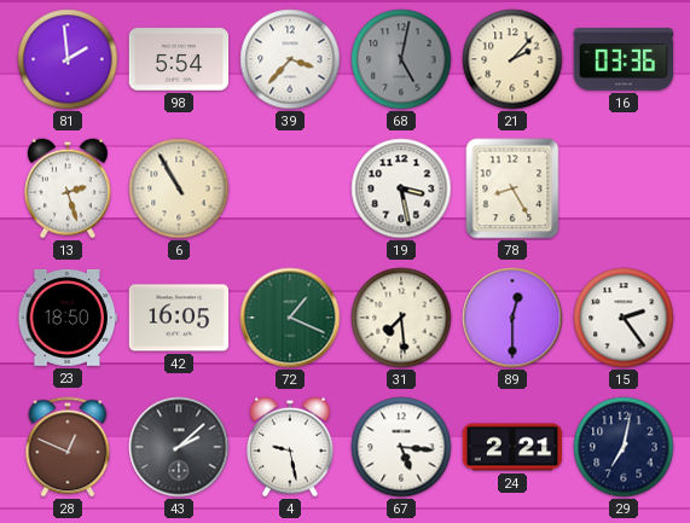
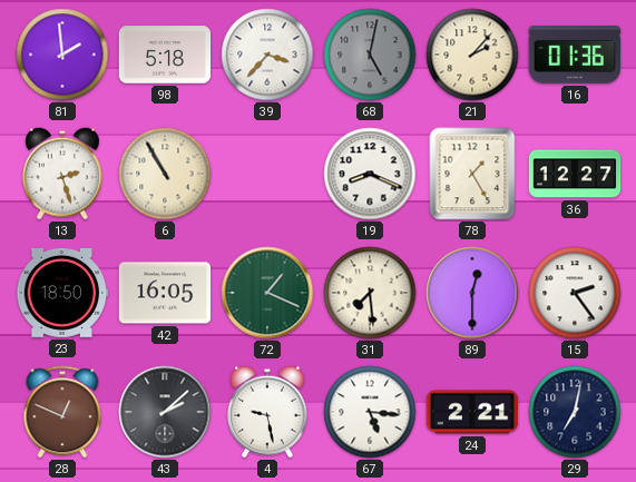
98: 5:54 -> 5:18 (165, 55)
16: 03:36 -> 01:36 (575, 56)
19: 3:28 -> 8:19 (370, 174)
78: 8:25 -> 1:25 (472, 174)
36: none -> 12:27 (575, 174)
